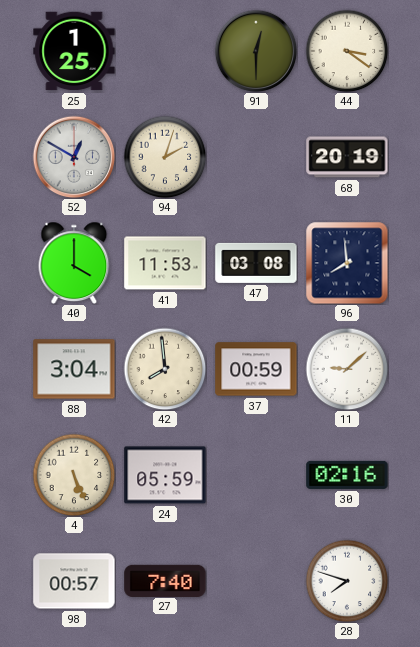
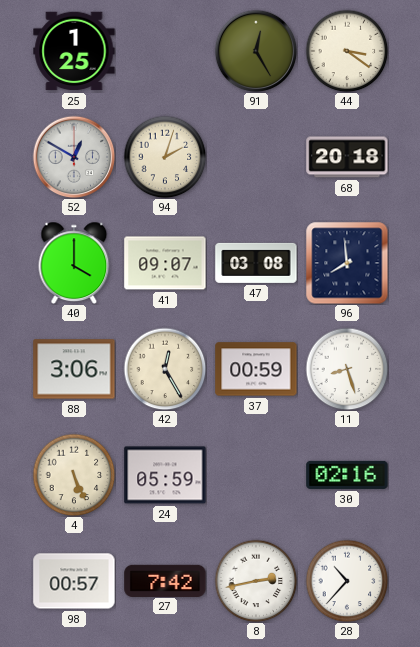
91: 12:30 -> 12:25 (256, 51)
68: 20:19 -> 20:18 (347, 157)
41: 11:53 -> 09:07 (165, 263)
88: 3:04 -> 3:06 (74, 369)
42: 7:59 -> 12:25 (165, 369)
11: 9:08 -> 8:27 (347, 369)
27: 7:40 -> 7:42 (165, 580)
8: none -> 2:43 (256, 581)
28: 7:48 -> 10:37 (347, 581)
